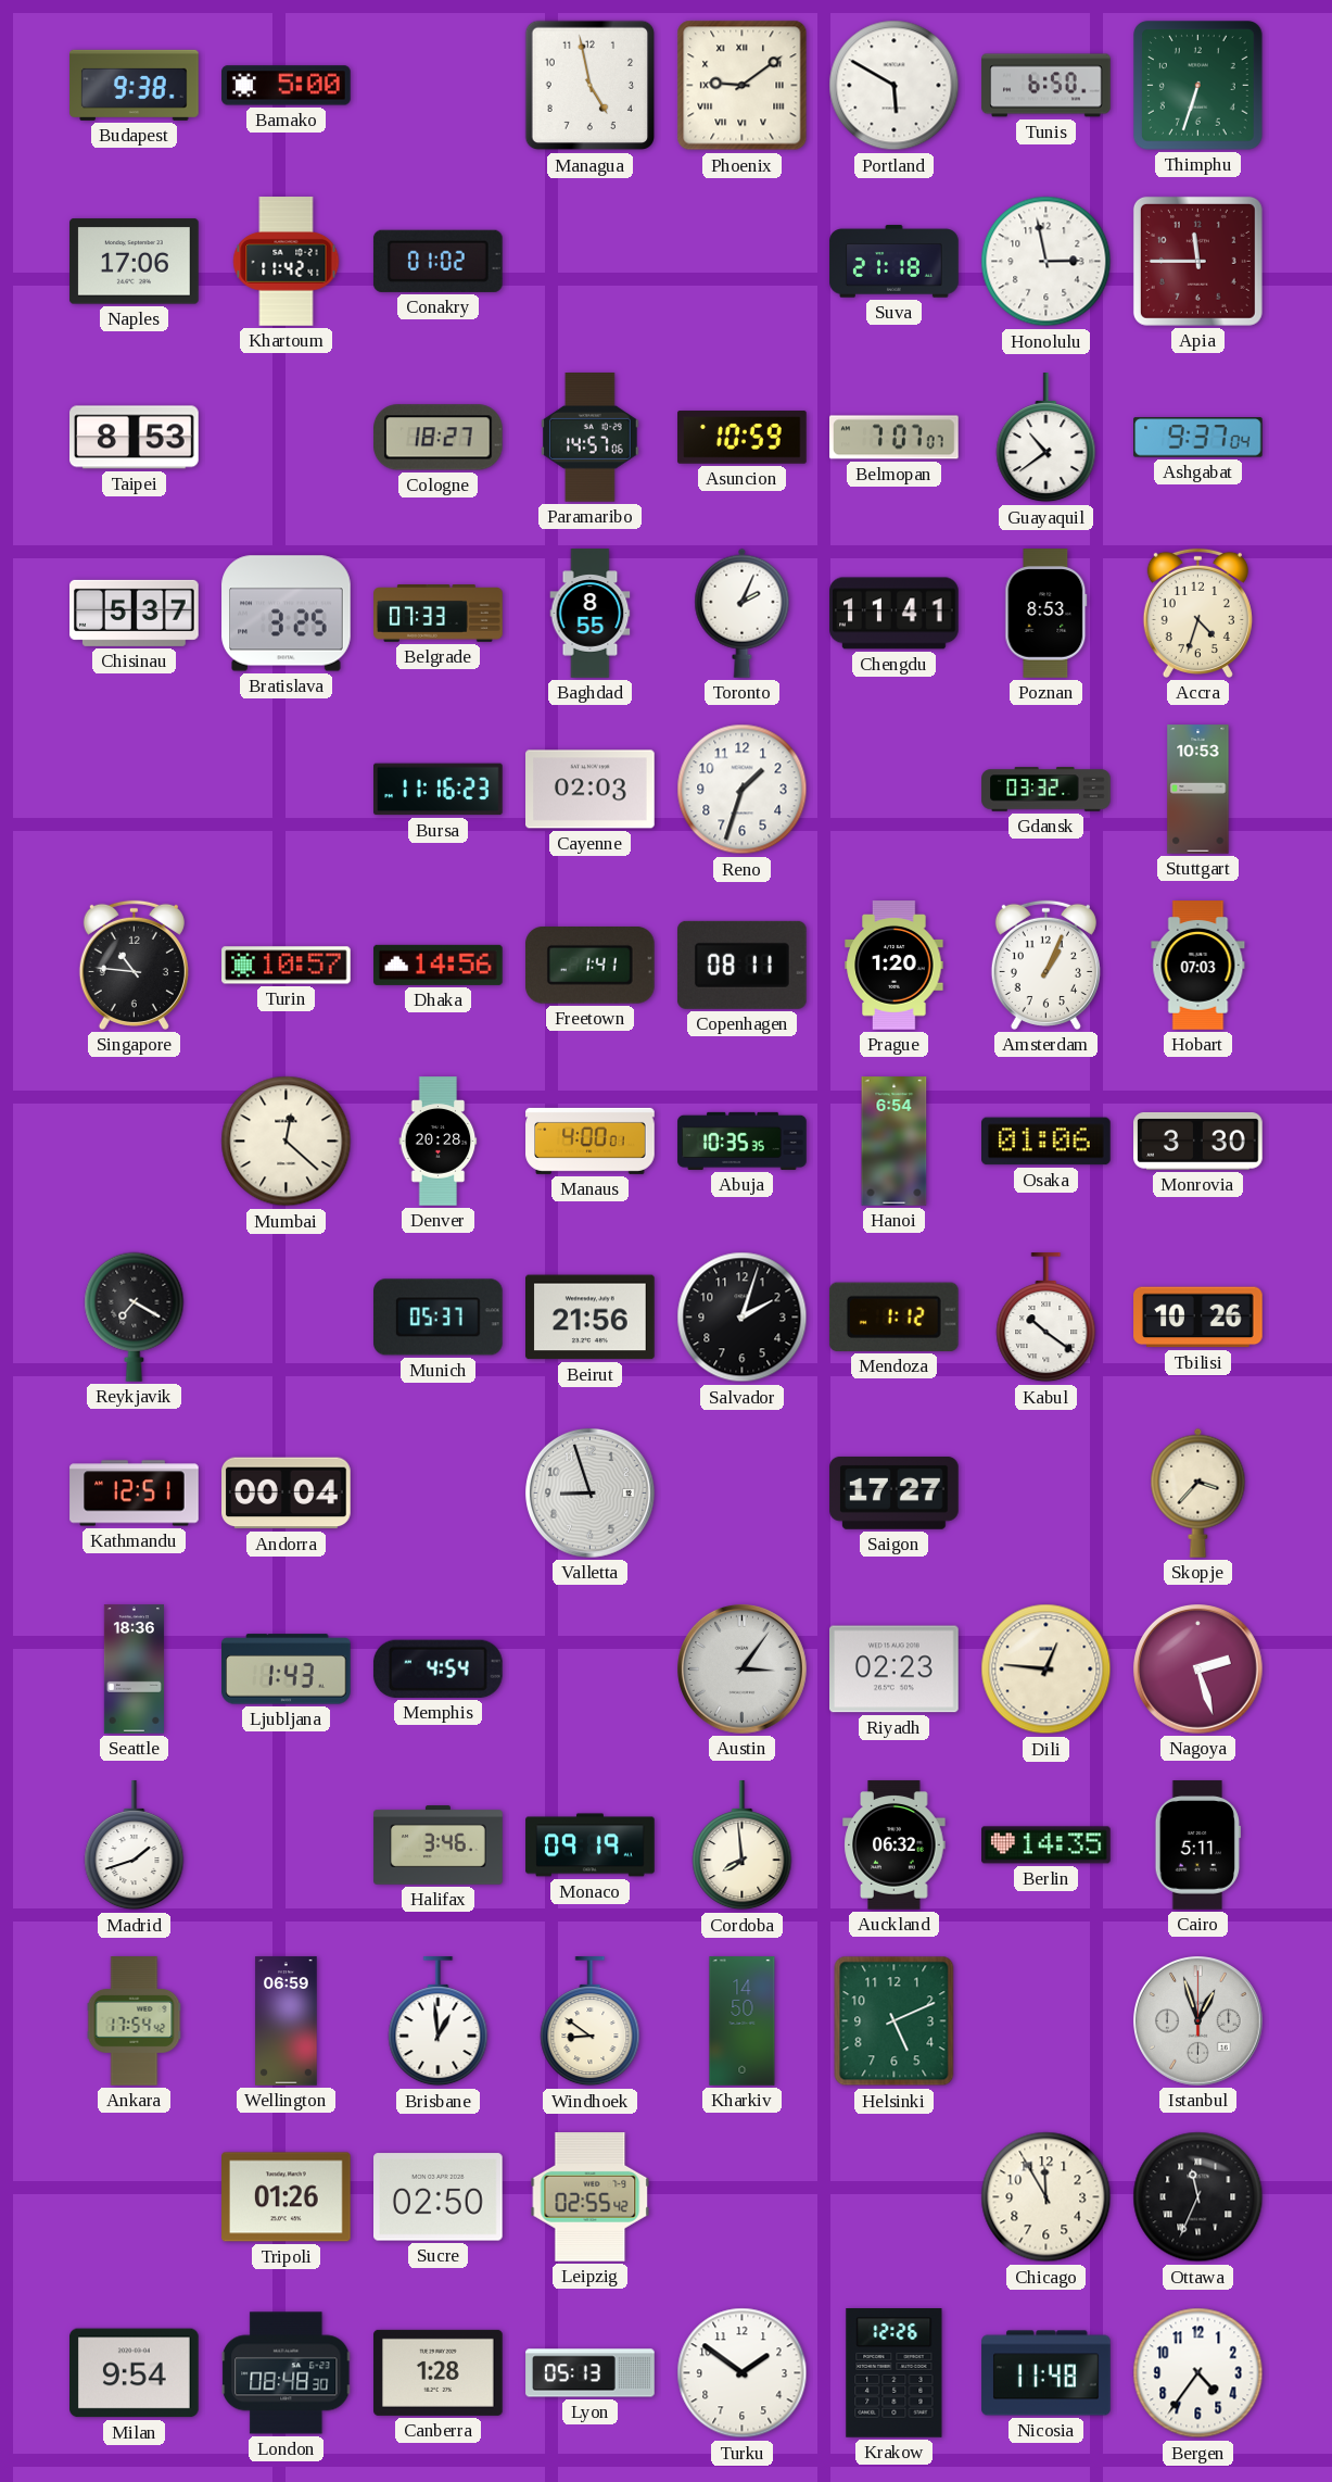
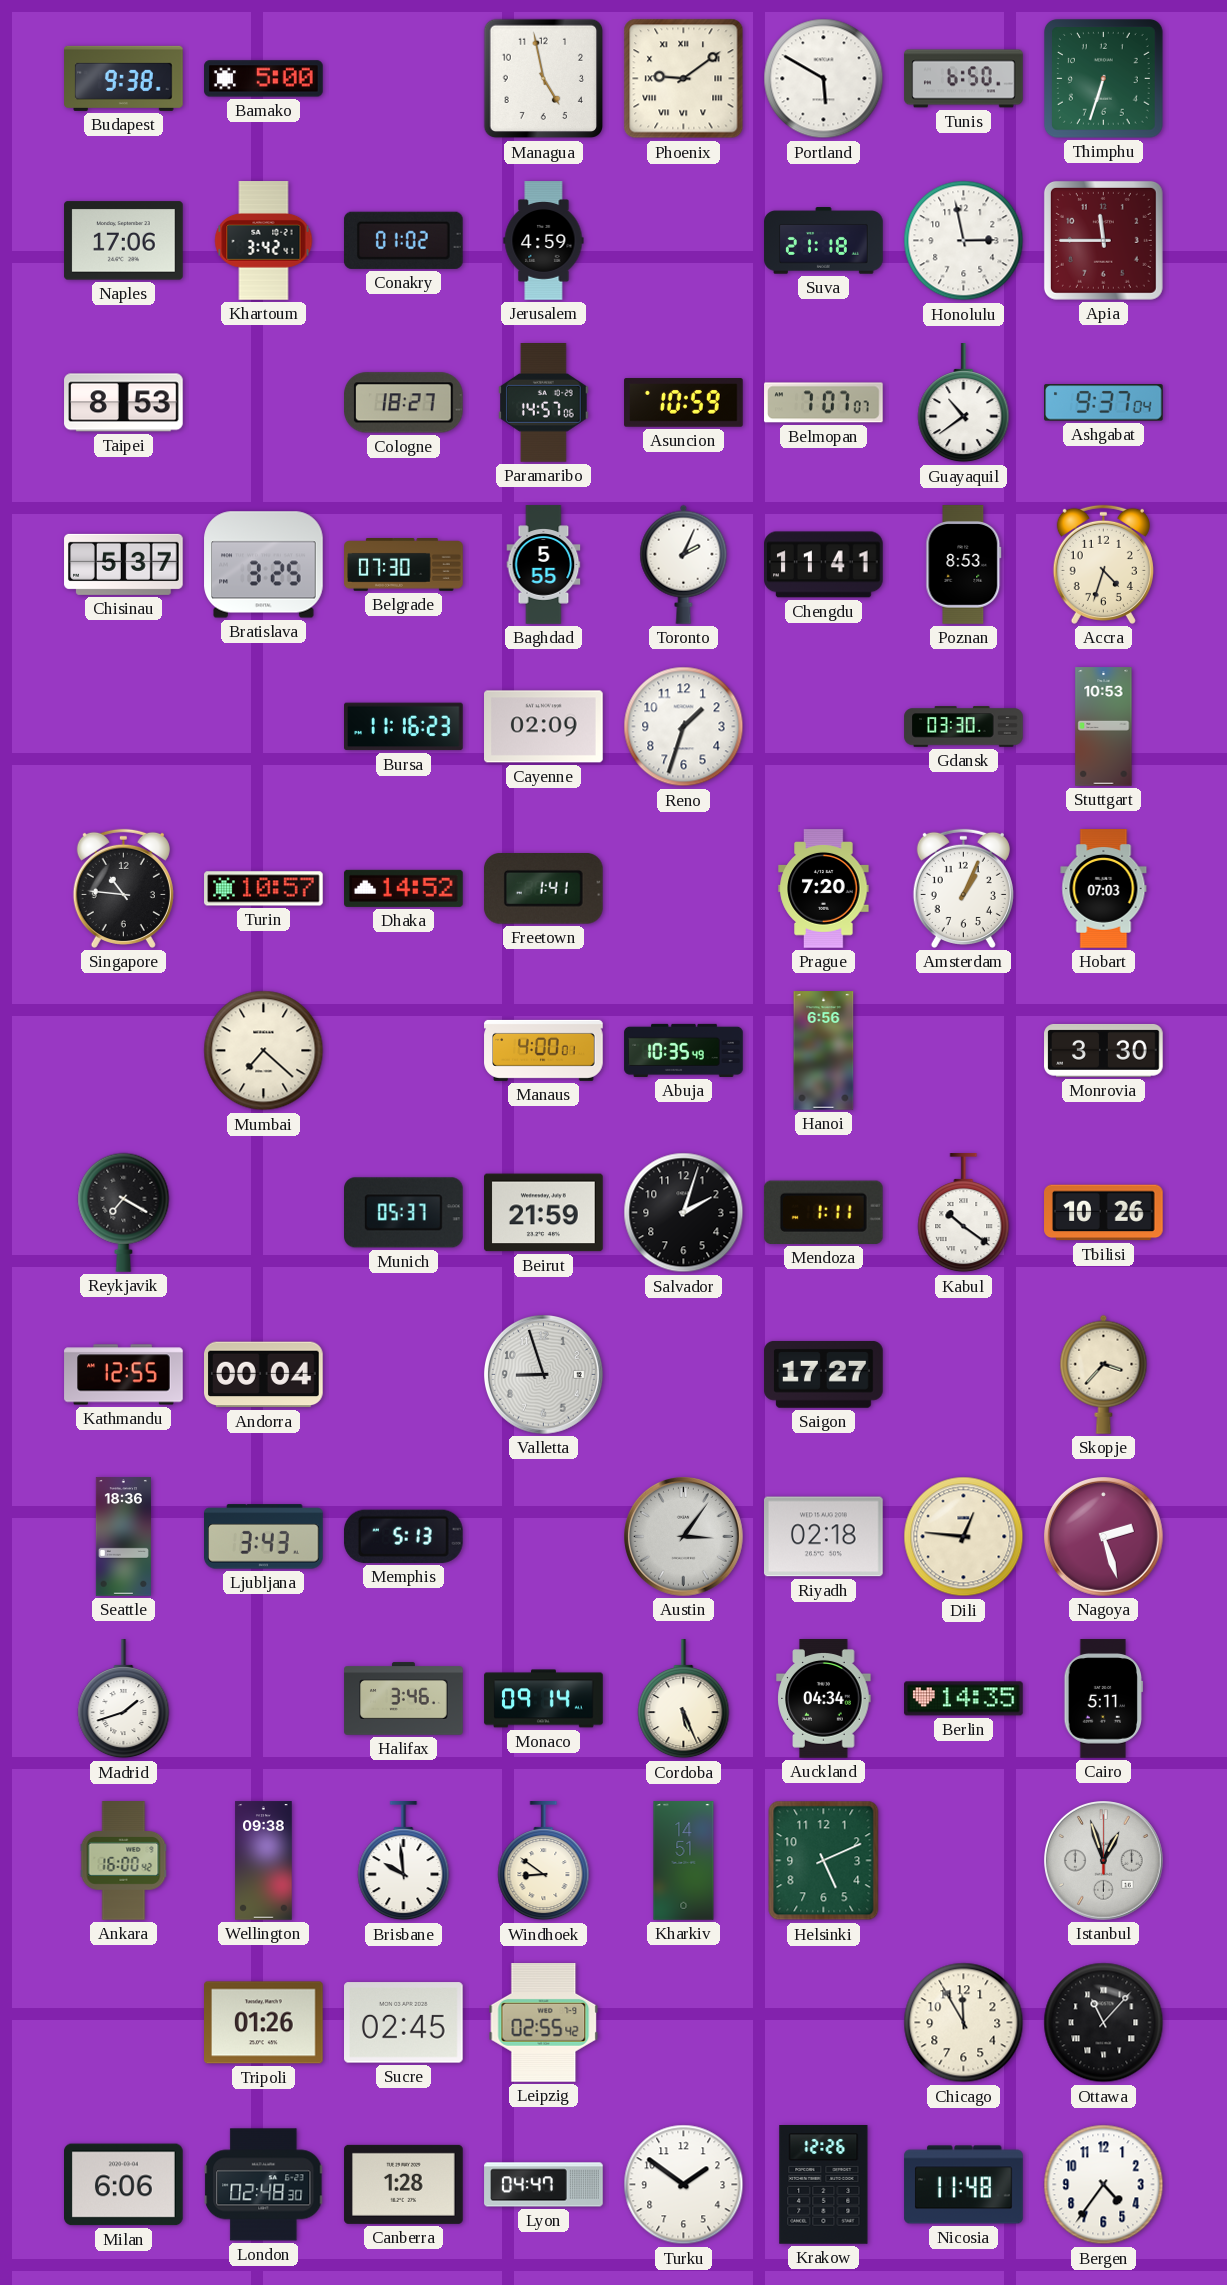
Khartoum: 11:42 -> 3:42 (264, 241)
Jerusalem: none -> 4:59 (544, 241)
Belgrade: 07:33 -> 07:30 (404, 565)
Baghdad: 8:55 -> 5:55 (544, 565)
Cayenne: 02:03 -> 02:09 (544, 727)
Gdansk: 03:32 -> 03:30 (964, 727)
Dhaka: 14:56 -> 14:52 (404, 888)
Copenhagen: 08:11 -> none (741, 965)
Prague: 1:20 -> 7:20 (824, 889)
Mumbai: 12:22 -> 7:22 (264, 1051)
Denver: 20:28 -> none (439, 1142)
Abuja: 10:35:35 -> 10:35:49 (684, 1050)
Hanoi: 6:54 -> 6:56 (824, 1051)
Osaka: 01:06 -> none (1046, 1142)
Beirut: 21:56 -> 21:59 (544, 1213)
Mendoza: 1:12 -> 1:11 (823, 1212)
Kathmandu: 12:51 -> 12:55 (124, 1375)
Ljubljana: 1:43 -> 3:43 (264, 1537)
Memphis: 4:54 -> 5:13 (403, 1536)
Riyadh: 02:23 -> 02:18 (824, 1537)
Monaco: 09:19 -> 09:14 (544, 1699)
Cordoba: 7:59 -> 5:26 (684, 1699)
Auckland: 06:32 -> 04:34 (824, 1699)
Ankara: 17:54 -> 16:00 (124, 1861)
Wellington: 06:59 -> 09:38 (264, 1861)
Brisbane: 12:59 -> 9:59 (404, 1861)
Kharkiv: 14:50 -> 14:51 (684, 1861)
Sucre: 02:50 -> 02:45 (404, 2023)
Ottawa: 11:34 -> 11:07 (1104, 2023)
Milan: 9:54 -> 6:06 (124, 2185)
London: 08:48 -> 02:48 (264, 2185)
Lyon: 05:13 -> 04:47 (544, 2185)
